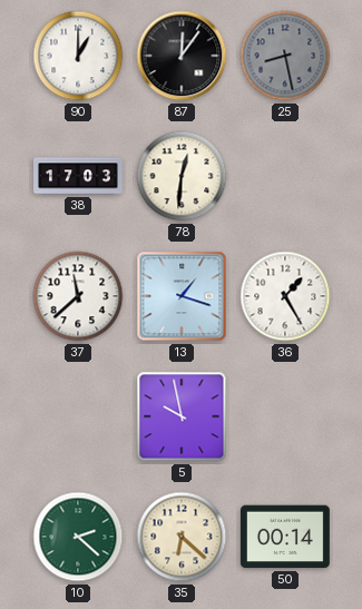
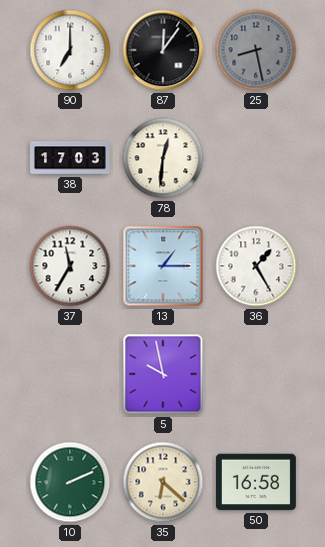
90: 1:00 -> 7:00 (70, 50)
37: 11:38 -> 11:35 (70, 266)
13: 1:18 -> 1:15 (163, 266)
10: 2:22 -> 2:11 (70, 482)
50: 00:14 -> 16:58 (256, 482)
